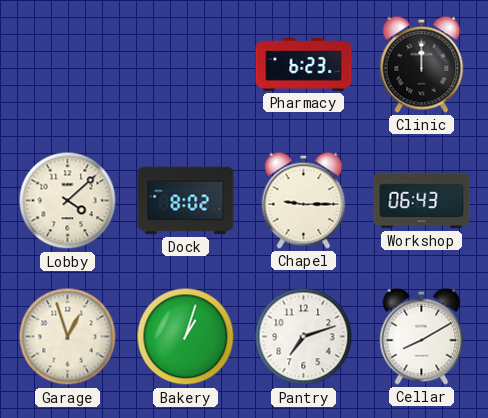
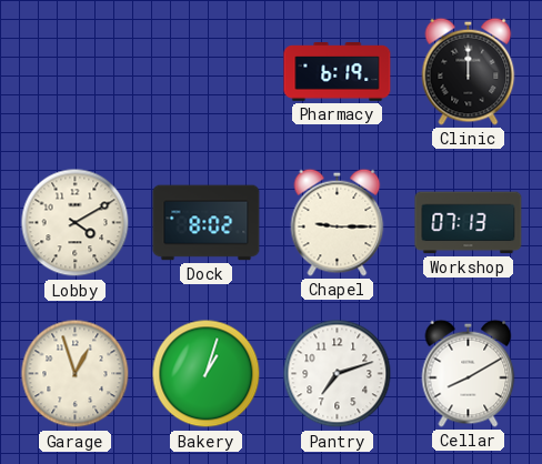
Pharmacy: 6:23 -> 6:19 (338, 72)
Lobby: 4:08 -> 4:10 (76, 223)
Workshop: 06:43 -> 07:13 (469, 223)
